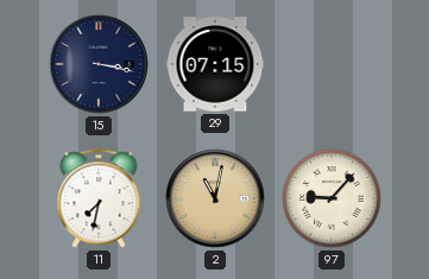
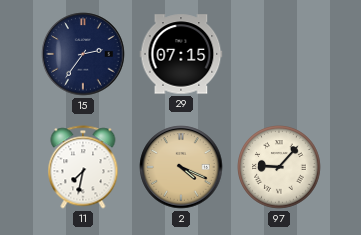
15: 3:17 -> 2:36 (83, 54)
2: 11:02 -> 4:19 (181, 167)
